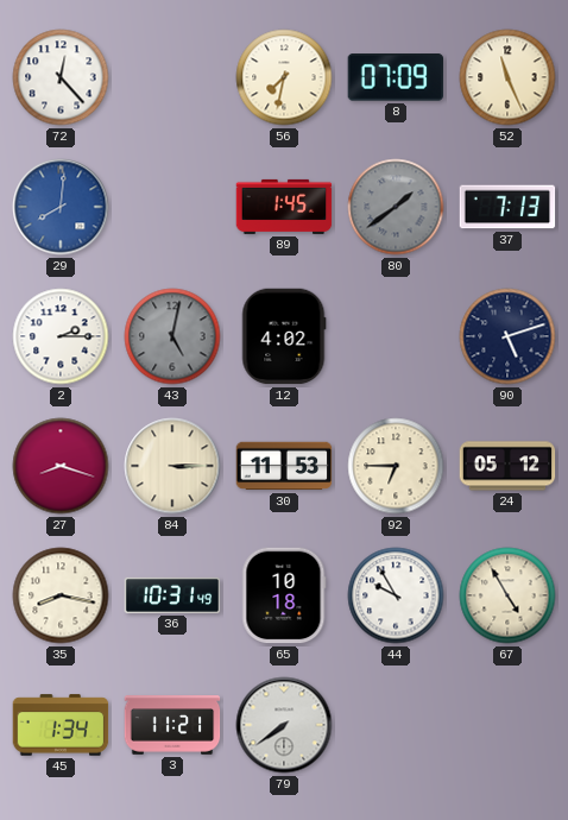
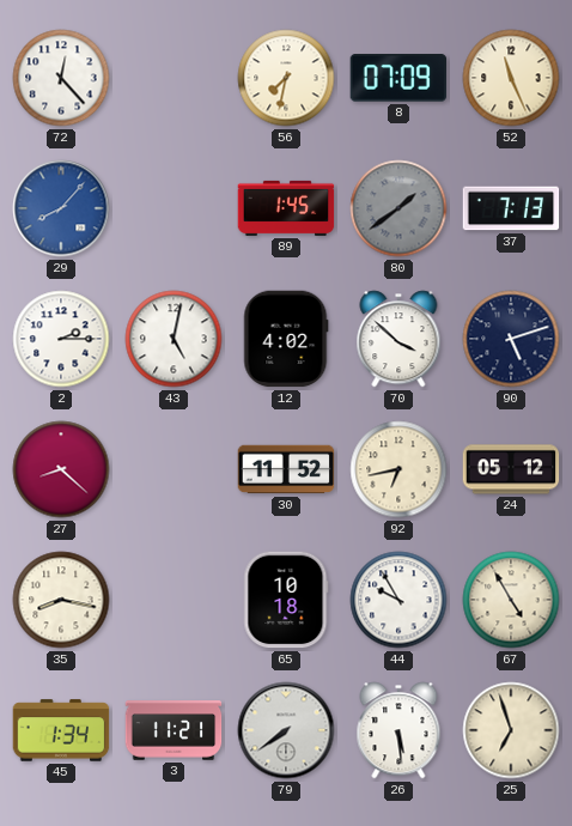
29: 8:01 -> 8:07 (61, 208)
43 dial: grey -> white (174, 339)
70: none -> 3:52 (398, 339)
27: 8:18 -> 8:22 (61, 469)
84: 3:15 -> none (172, 466)
30: 11:53 -> 11:52 (286, 469)
92: 6:45 -> 6:43 (398, 469)
36: 10:31 -> none (172, 595)
26: none -> 5:29 (398, 730)
25: none -> 6:57 (511, 730)
